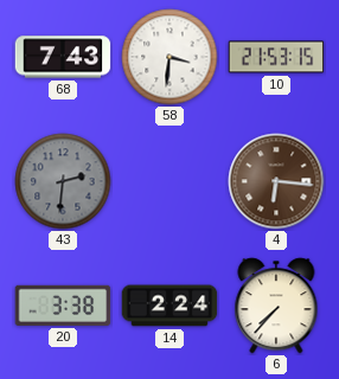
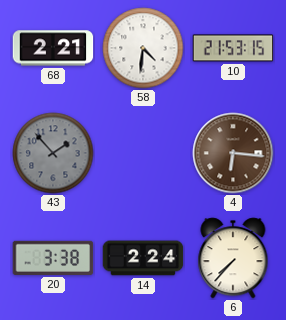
68: 7:43 -> 2:21 (53, 48)
58: 3:31 -> 4:31 (143, 48)
43: 2:31 -> 1:53 (53, 153)
